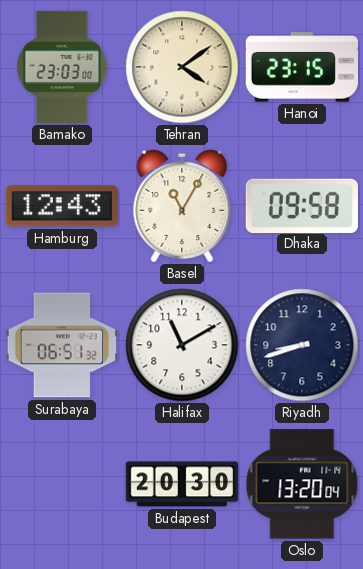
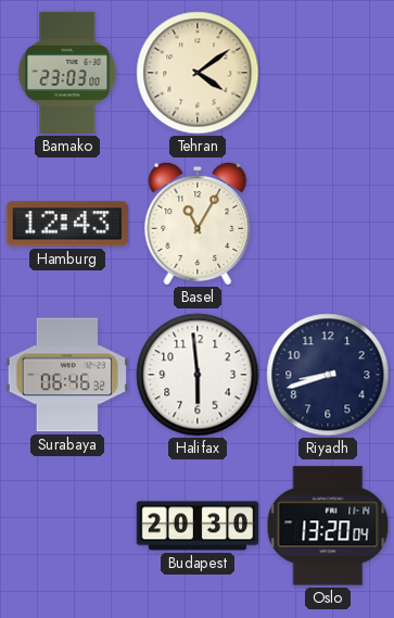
Hanoi: 23:15 -> none (301, 67)
Dhaka: 09:58 -> none (301, 205)
Surabaya: 06:51 -> 06:46 (66, 375)
Halifax: 11:10 -> 5:59 (198, 375)
